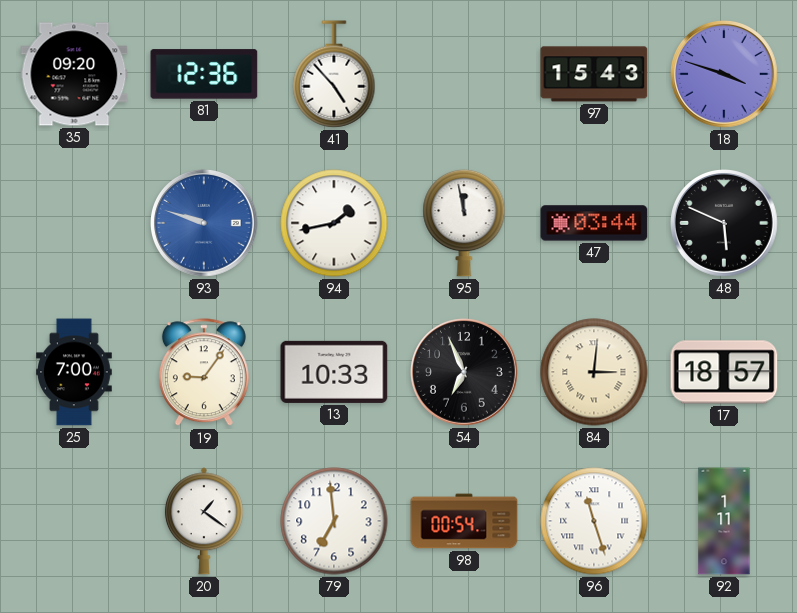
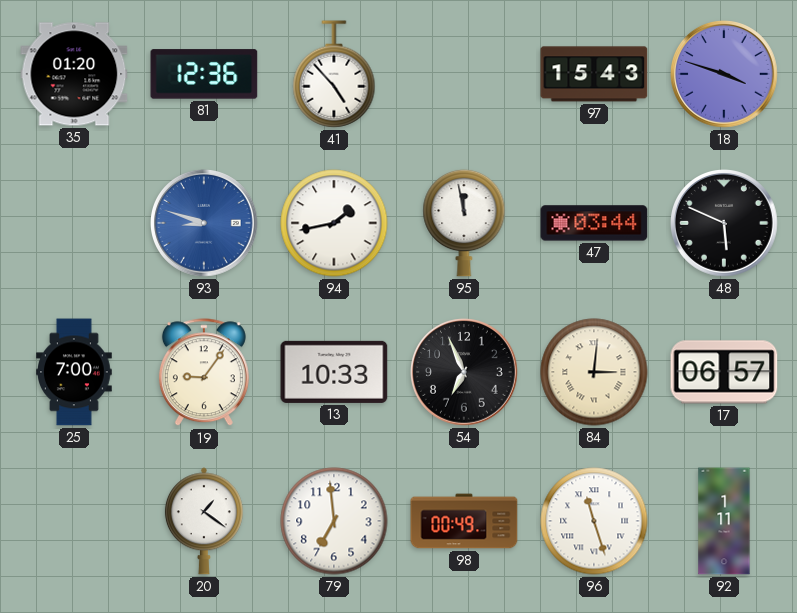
35: 09:20 -> 01:20 (74, 74)
93: 9:48 -> 8:48 (205, 224)
17: 18:57 -> 06:57 (724, 372)
98: 00:54 -> 00:49 (464, 521)
